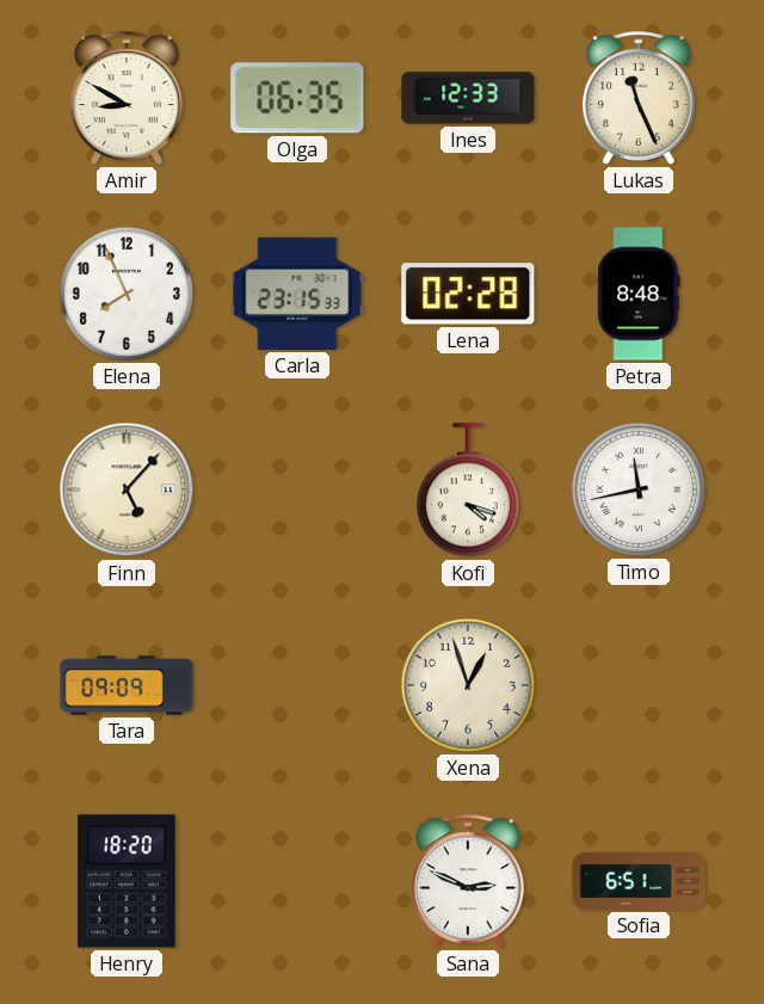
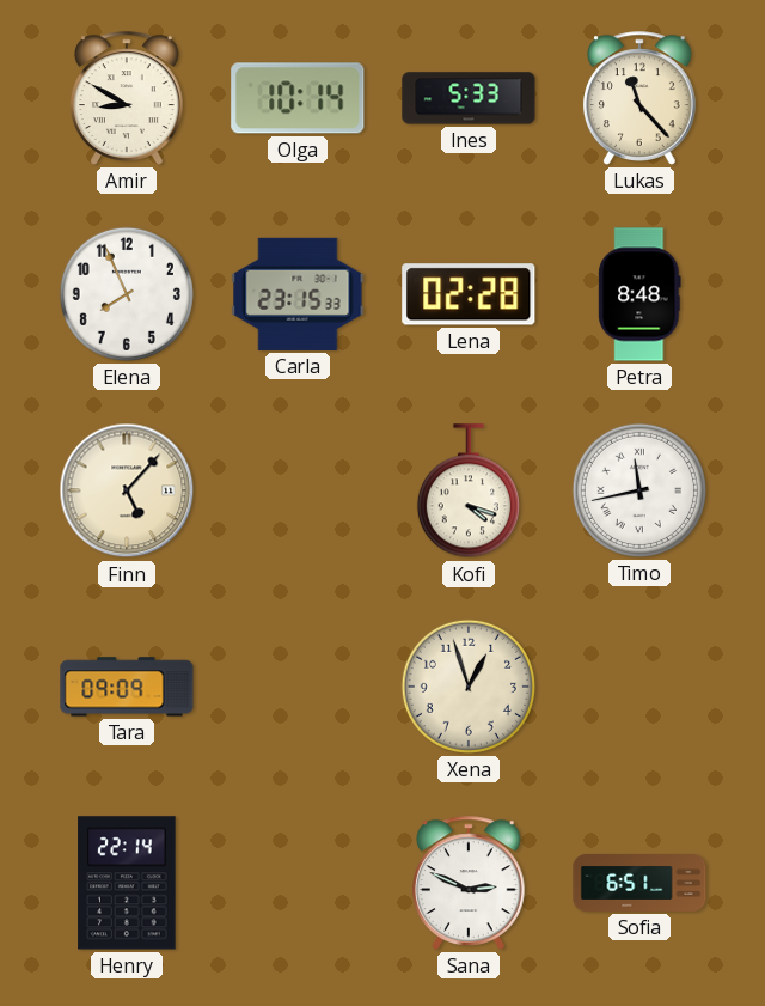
Olga: 06:35 -> 10:14 (298, 98)
Ines: 12:33 -> 5:33 (469, 98)
Lukas: 11:26 -> 11:23 (639, 98)
Henry: 18:20 -> 22:14 (127, 883)
